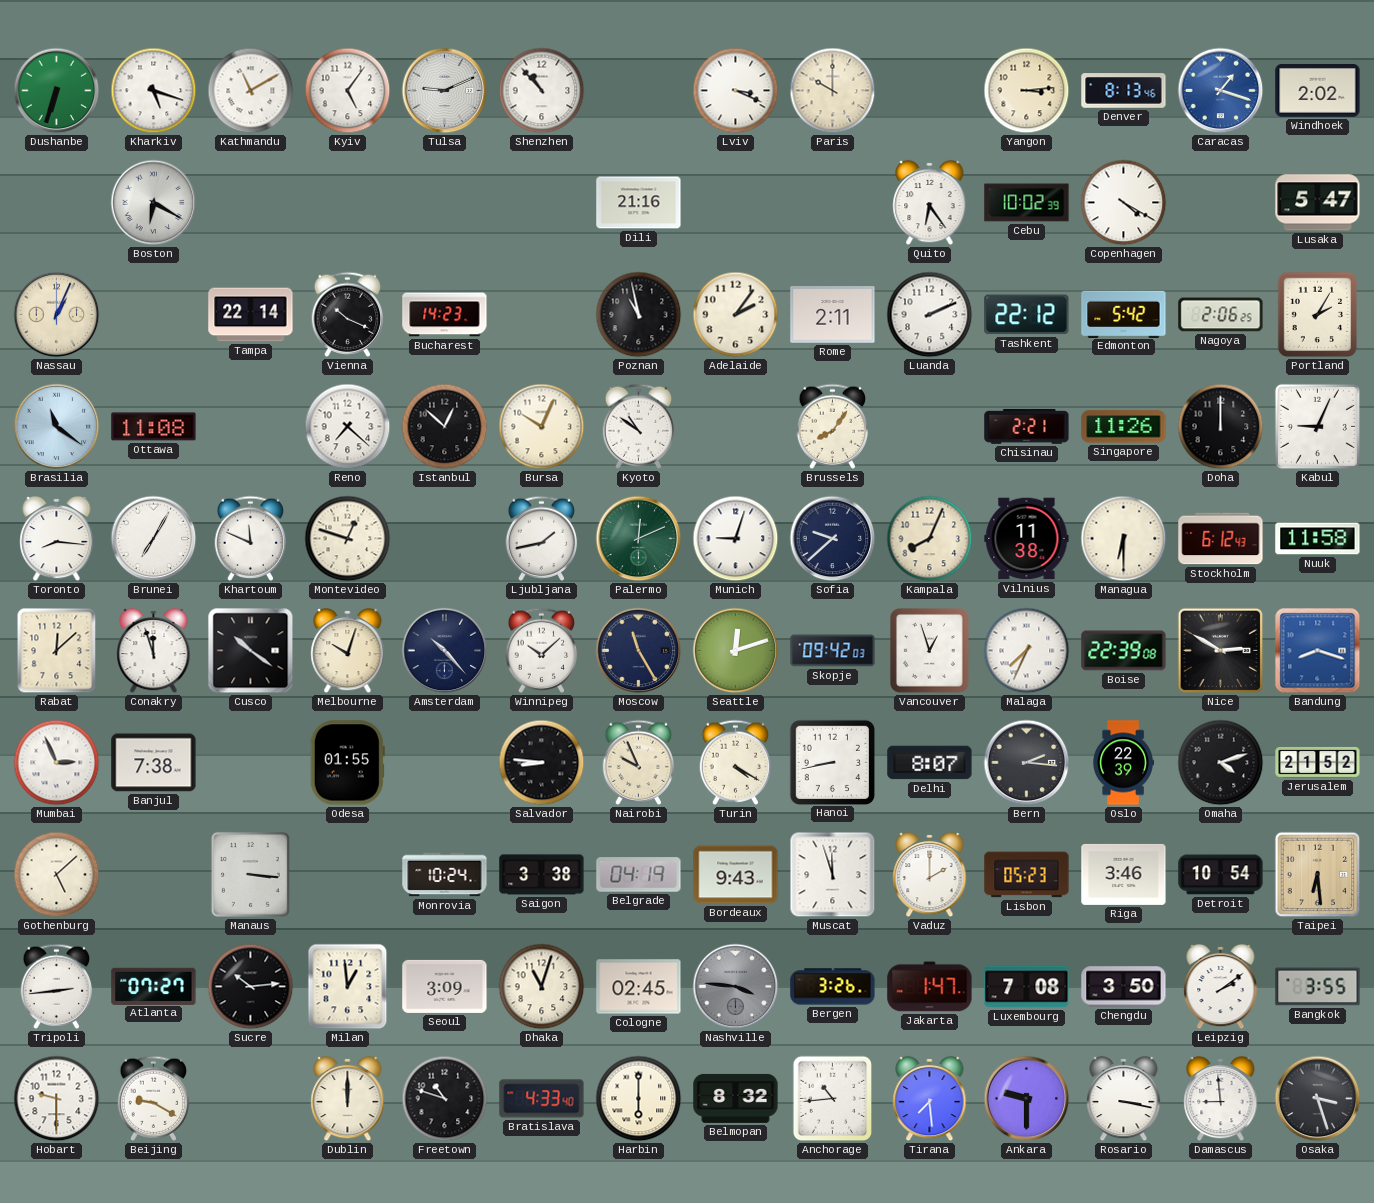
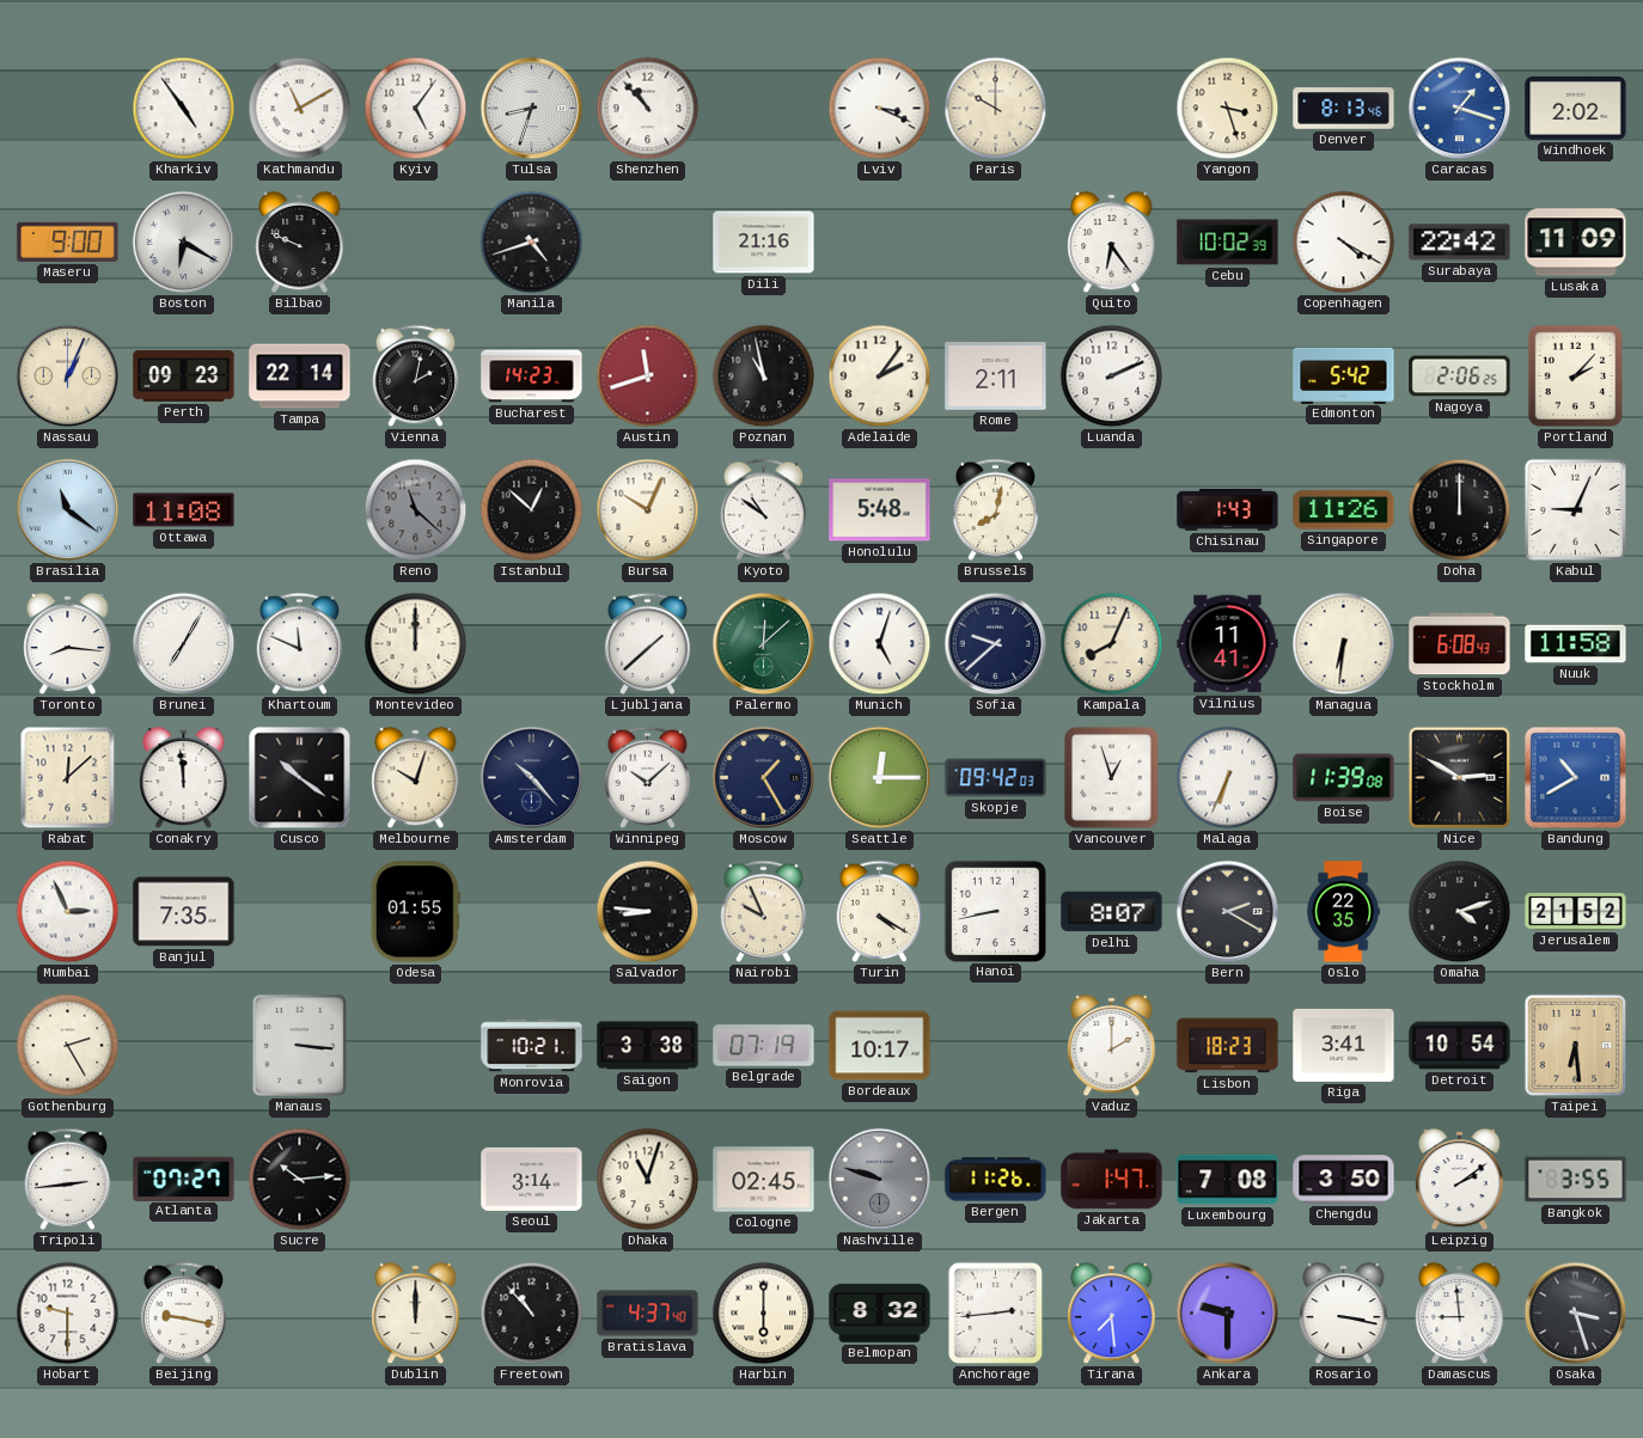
Dushanbe: 6:33 -> none (57, 91)
Kharkiv: 5:18 -> 4:54 (184, 109)
Tulsa: 9:11 -> 8:33 (532, 109)
Yangon: 3:14 -> 3:27 (1228, 109)
Maseru: none -> 9:00 (68, 241)
Bilbao: none -> 9:49 (300, 243)
Manila: none -> 4:42 (532, 243)
Surabaya: none -> 22:42 (1460, 243)
Lusaka: 5:47 -> 11:09 (1576, 243)
Perth: none -> 09:23 (184, 377)
Vienna: 10:19 -> 2:02 (416, 375)
Austin: none -> 11:42 (648, 377)
Tashkent: 22:12 -> none (1027, 315)
Portland: 2:05 -> 2:07 (1576, 377)
Reno: 7:22 -> 11:22 (416, 510)
Reno dial: white -> grey (416, 510)
Honolulu: none -> 5:48 (880, 510)
Brussels: 8:06 -> 8:02 (996, 509)
Chisinau: 2:21 -> 1:43 (1228, 509)
Montevideo: 12:48 -> 12:00 (416, 644)
Ljubljana: 1:43 -> 1:38 (648, 643)
Palermo: 12:11 -> 12:08 (764, 644)
Munich: 9:03 -> 5:03 (880, 644)
Vilnius: 11:38 -> 11:41 (1228, 644)
Managua: 6:30 -> 6:31 (1344, 644)
Stockholm: 6:12 -> 6:08 (1460, 644)
Conakry: 11:57 -> 11:59 (184, 778)
Moscow: 11:25 -> 1:25 (764, 778)
Seattle: 12:12 -> 12:15 (880, 778)
Malaga: 7:34 -> 6:34 (1228, 778)
Boise: 22:39 -> 11:39 (1344, 778)
Bandung: 8:18 -> 10:40 (1576, 778)
Banjul: 7:38 -> 7:35 (184, 912)
Bern: 2:16 -> 2:20 (1228, 912)
Oslo: 22:39 -> 22:35 (1343, 912)
Gothenburg: 5:08 -> 2:25 (68, 1046)
Monrovia: 10:24 -> 10:21 (532, 1046)
Belgrade: 04:19 -> 07:19 (764, 1046)
Bordeaux: 9:43 -> 10:17 (880, 1046)
Muscat: 11:57 -> none (833, 875)
Lisbon: 05:23 -> 18:23 (1228, 1046)
Riga: 3:46 -> 3:41 (1344, 1045)
Milan: 12:59 -> none (348, 987)
Seoul: 3:09 -> 3:14 (532, 1179)
Nashville: 3:46 -> 9:48 (880, 1180)
Bergen: 3:26 -> 11:26 (996, 1180)
Beijing: 9:20 -> 9:17 (184, 1312)
Freetown: 10:48 -> 10:53 (532, 1314)
Bratislava: 4:33 -> 4:37 (648, 1314)
Anchorage: 10:44 -> 2:44 (996, 1314)
